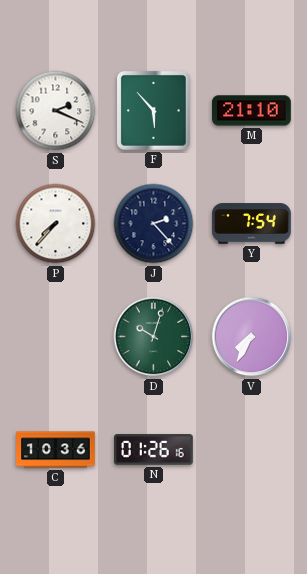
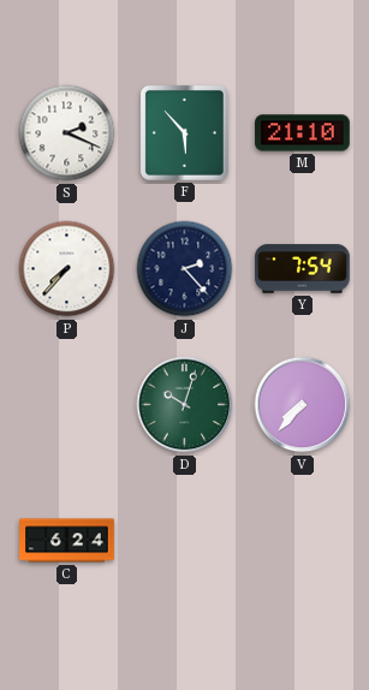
V: 7:35 -> 7:37 (303, 405)
C: 10:36 -> 6:24 (67, 541)
N: 01:26 -> none (154, 450)
